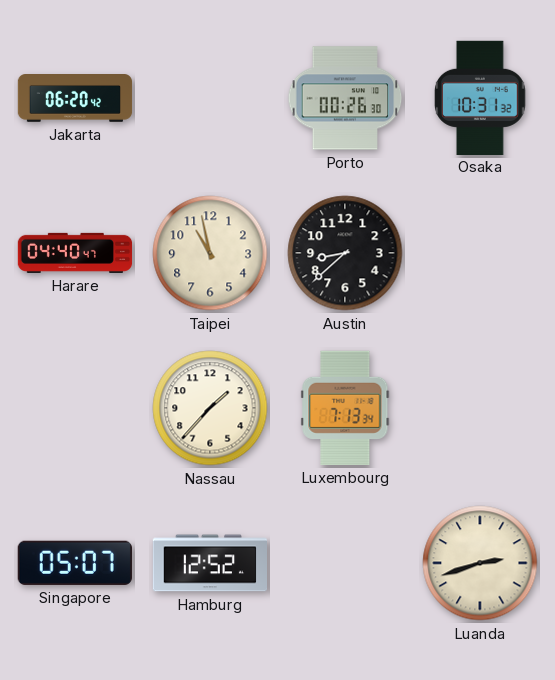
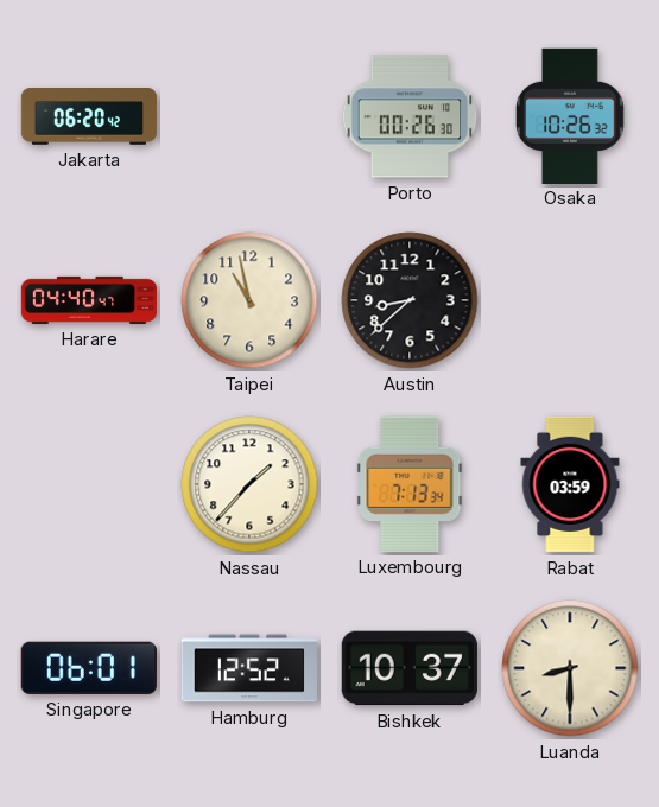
Osaka: 10:31 -> 10:26 (570, 115)
Rabat: none -> 03:59 (570, 484)
Singapore: 05:07 -> 06:01 (89, 668)
Bishkek: none -> 10:37 (410, 668)
Luanda: 2:42 -> 8:30 (570, 668)
